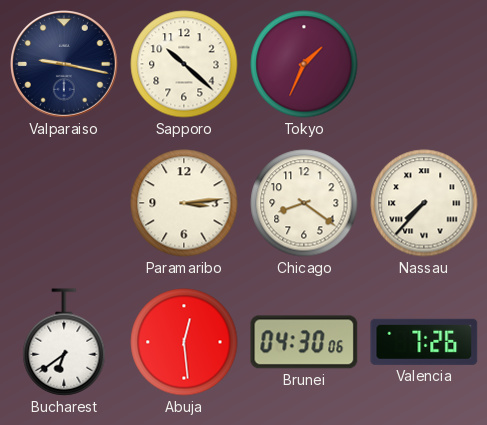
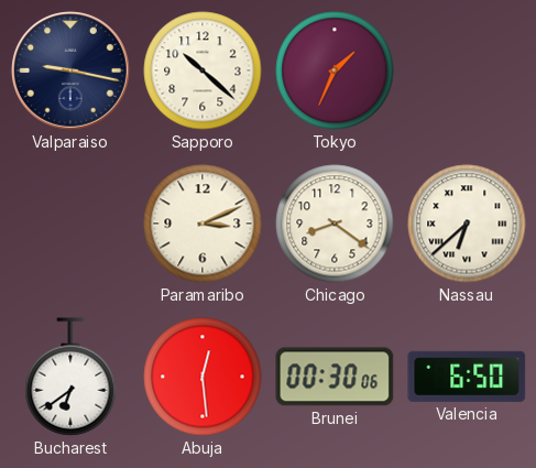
Paramaribo: 3:14 -> 3:11 (203, 224)
Nassau: 7:37 -> 6:38 (467, 224)
Brunei: 04:30 -> 00:30 (335, 377)
Valencia: 7:26 -> 6:50 (467, 377)
